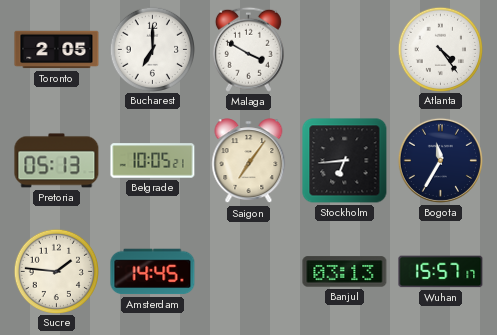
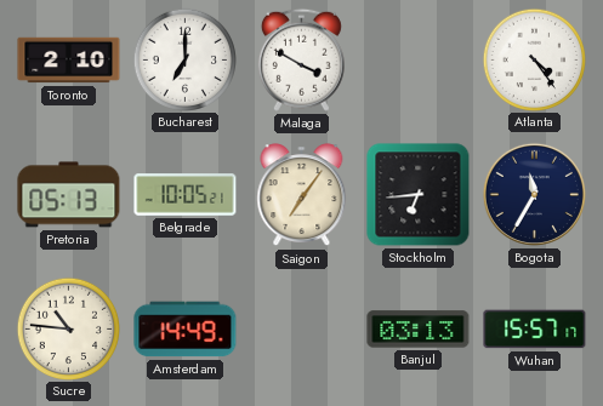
Toronto: 2:05 -> 2:10 (69, 61)
Sucre: 1:46 -> 10:46 (68, 328)
Amsterdam: 14:45 -> 14:49 (186, 330)
